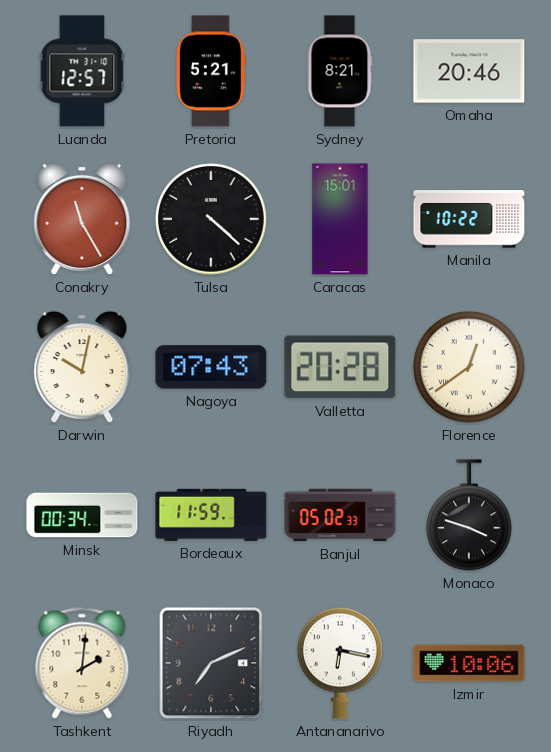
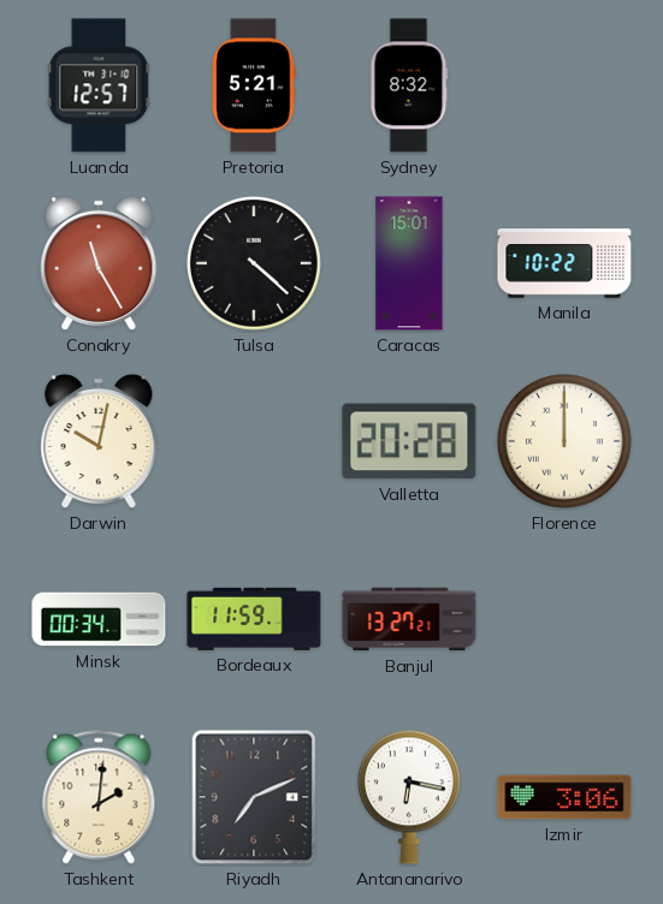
Sydney: 8:21 -> 8:32 (409, 85)
Omaha: 20:46 -> none (469, 71)
Nagoya: 07:43 -> none (211, 367)
Florence: 12:39 -> 12:00 (564, 441)
Banjul: 05:02 -> 13:27 (409, 619)
Monaco: 3:48 -> none (469, 516)
Izmir: 10:06 -> 3:06 (564, 797)
